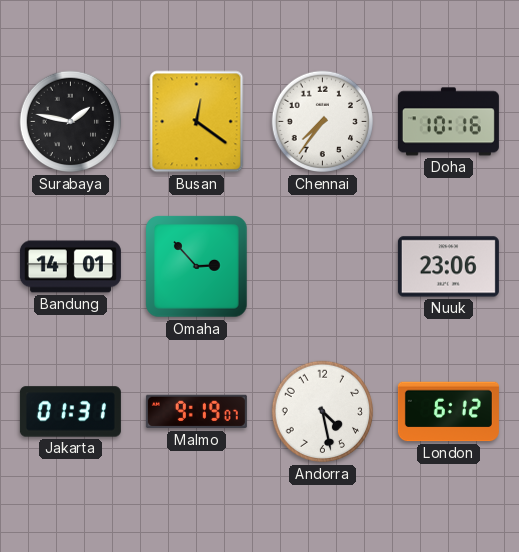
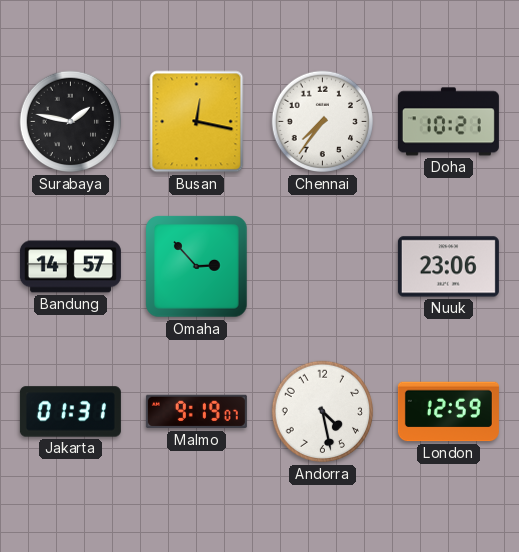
Busan: 12:21 -> 12:17 (197, 122)
Doha: 10:16 -> 10:21 (448, 122)
Bandung: 14:01 -> 14:57 (70, 267)
London: 6:12 -> 12:59 (448, 412)
